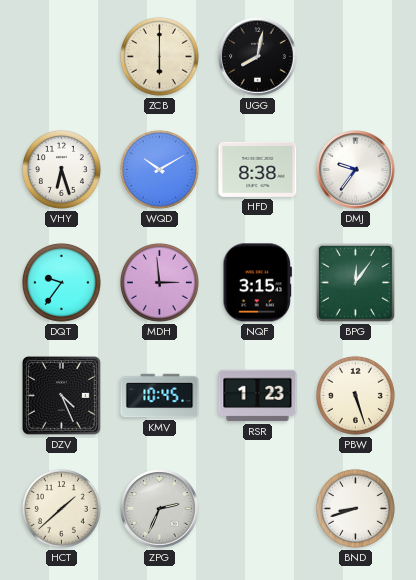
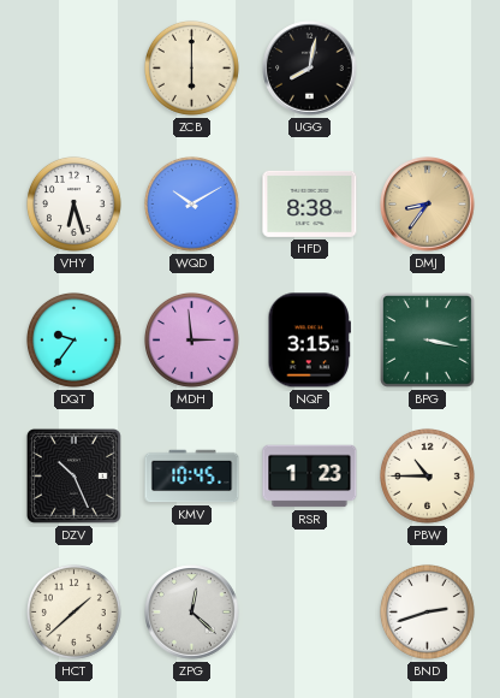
DMJ: 9:36 -> 8:36 (428, 205)
DMJ dial: white -> champagne (428, 205)
BPG: 12:06 -> 3:17 (427, 339)
DZV: 4:26 -> 10:26 (73, 475)
PBW: 5:27 -> 10:45 (427, 475)
ZPG: 2:34 -> 12:22 (192, 613)
BND: 8:42 -> 2:42 (427, 611)
